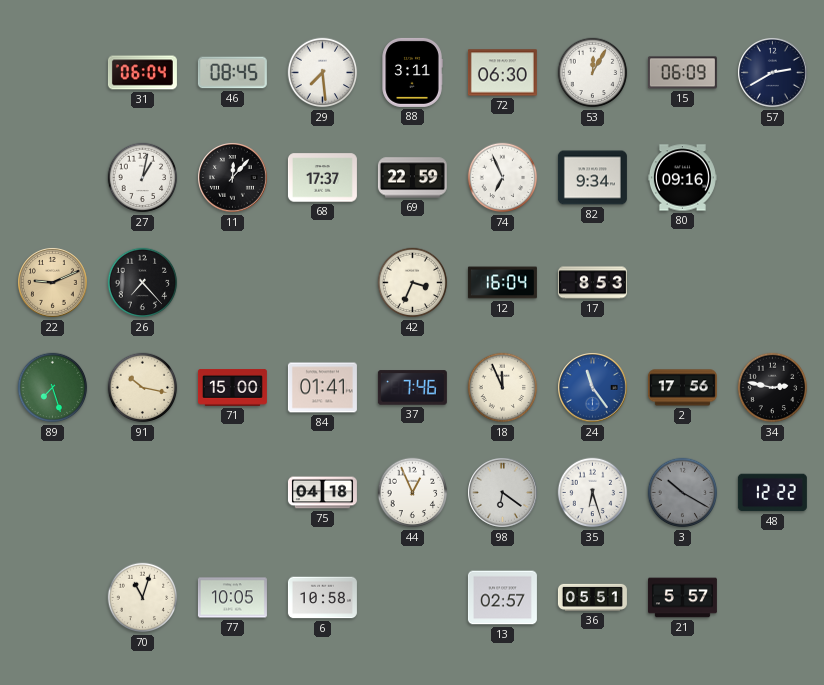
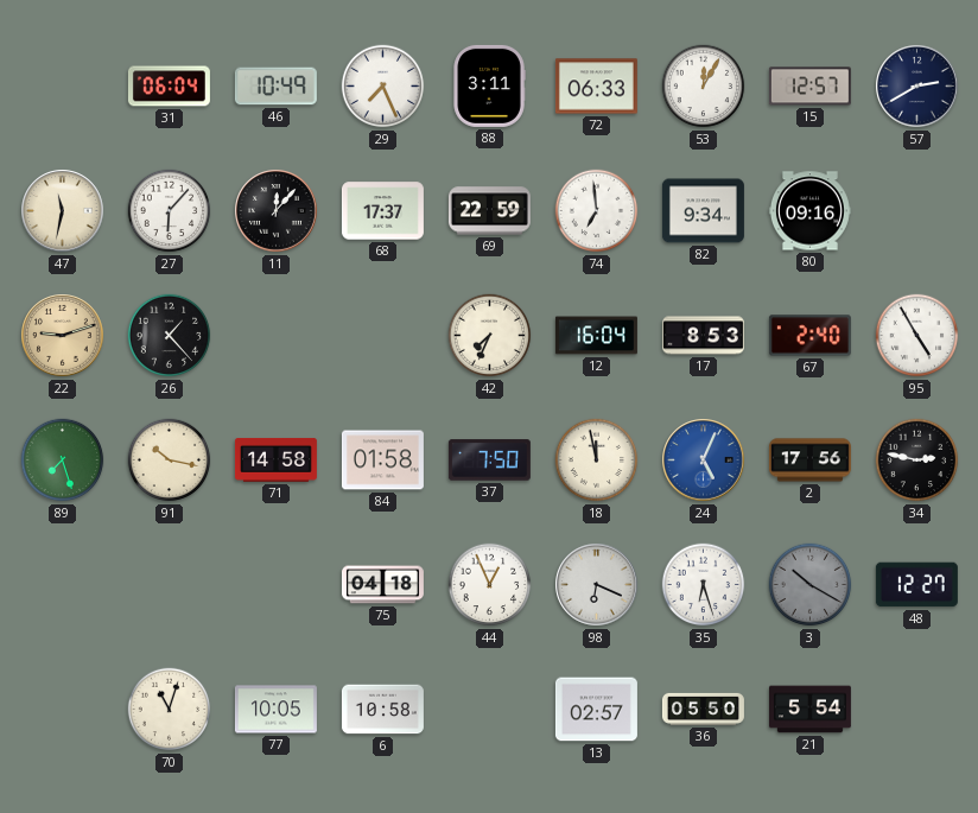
46: 08:45 -> 10:49 (275, 87)
29: 7:29 -> 7:26 (383, 87)
72: 06:30 -> 06:33 (596, 87)
15: 06:09 -> 12:57 (809, 87)
47: none -> 11:32 (63, 211)
27: 1:02 -> 6:07 (170, 211)
74: 6:56 -> 6:59 (597, 211)
22: 9:11 -> 9:12 (63, 336)
26: 7:23 -> 1:23 (170, 336)
42: 3:34 -> 7:34 (490, 336)
67: none -> 2:40 (809, 336)
95: none -> 4:55 (917, 336)
71: 15:00 -> 14:58 (275, 461)
84: 01:41 -> 01:58 (382, 461)
37: 7:46 -> 7:50 (489, 461)
18: 11:56 -> 11:58 (597, 461)
24: 11:24 -> 5:04 (704, 461)
98: 6:21 -> 6:19 (597, 585)
48: 12:22 -> 12:27 (916, 585)
36: 05:51 -> 05:50 (703, 709)
21: 5:57 -> 5:54 (809, 710)
